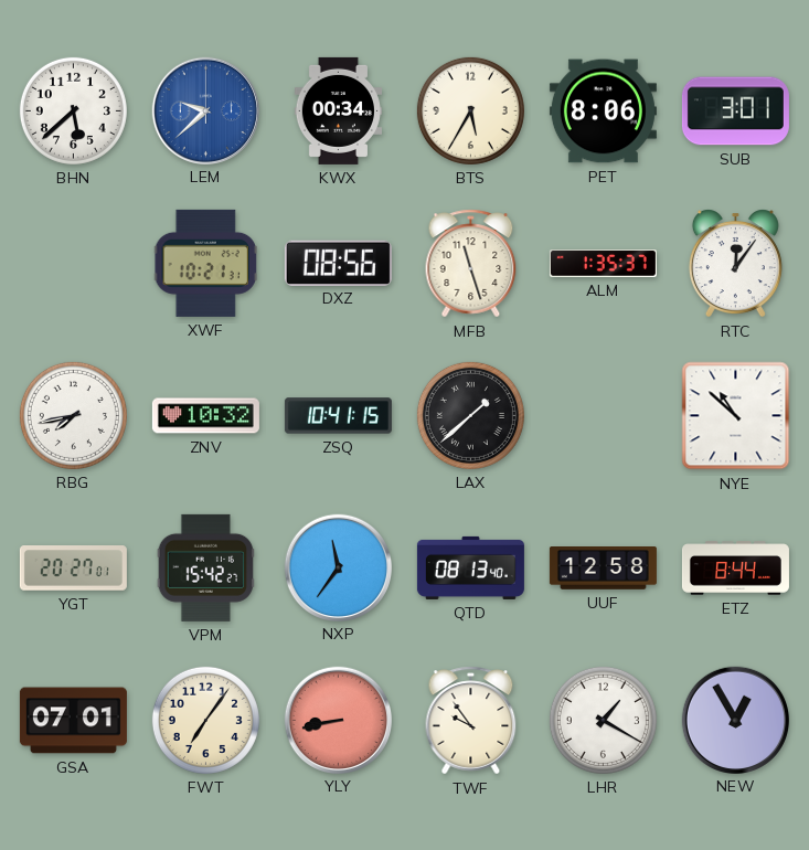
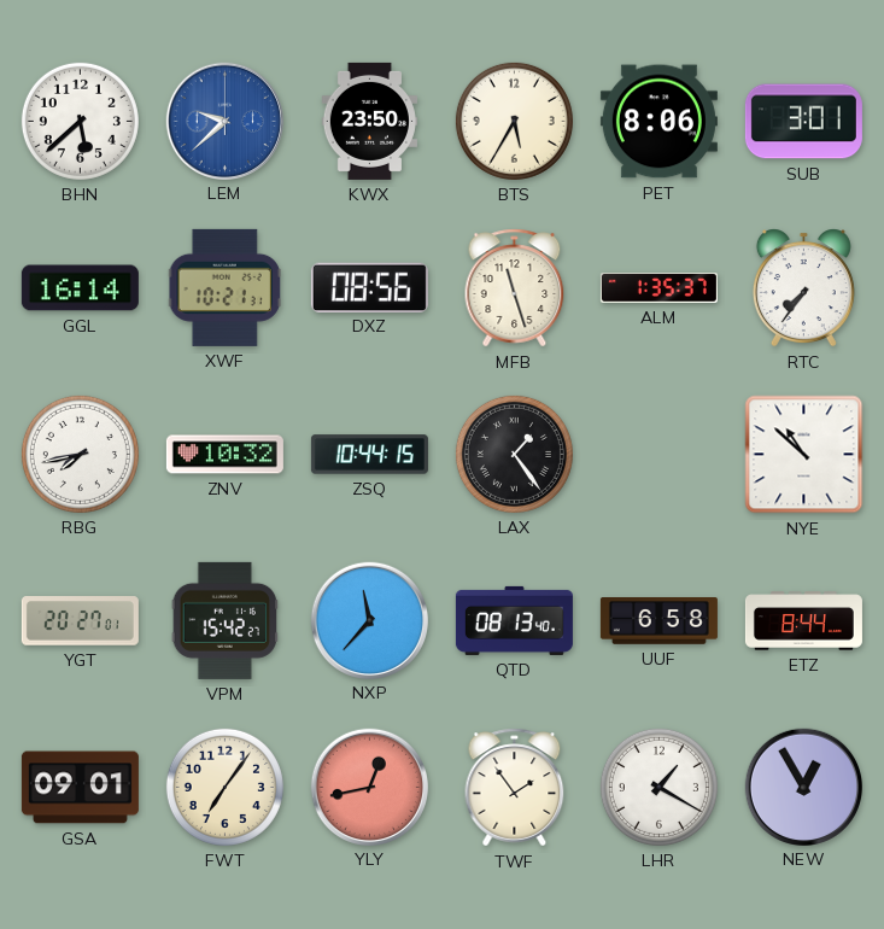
KWX: 00:34 -> 23:50 (369, 121)
GGL: none -> 16:14 (80, 288)
RTC: 12:06 -> 7:36 (803, 288)
ZSQ: 10:41 -> 10:44 (369, 455)
LAX: 1:38 -> 1:24 (514, 454)
NXP: 11:36 -> 11:37 (369, 620)
UUF: 12:58 -> 6:58 (658, 621)
GSA: 07:01 -> 09:01 (80, 788)
YLY: 8:43 -> 12:43 (369, 787)
TWF: 9:54 -> 1:54 (515, 788)
